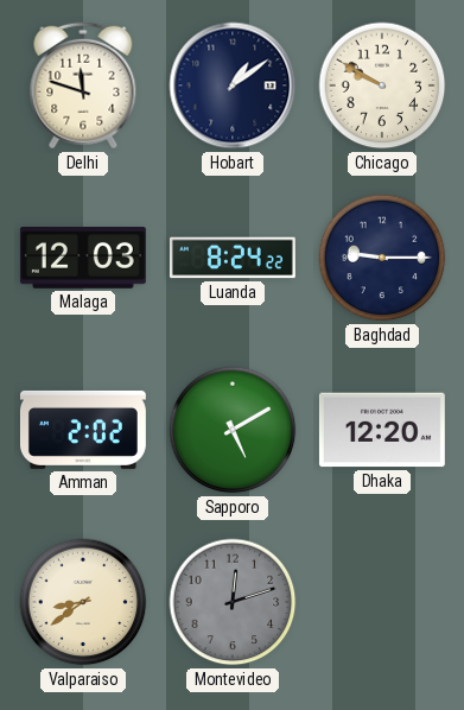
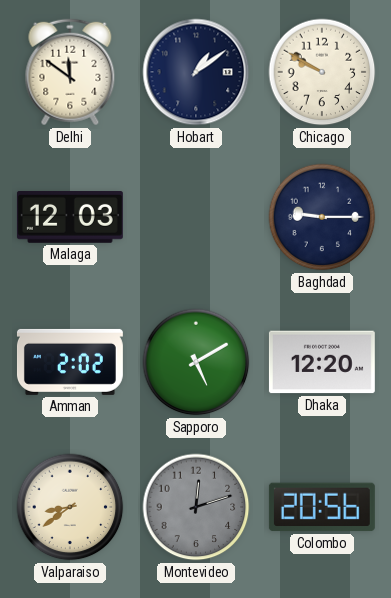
Delhi: 11:48 -> 11:51 (70, 72)
Luanda: 8:24 -> none (233, 258)
Colombo: none -> 20:56 (322, 507)
